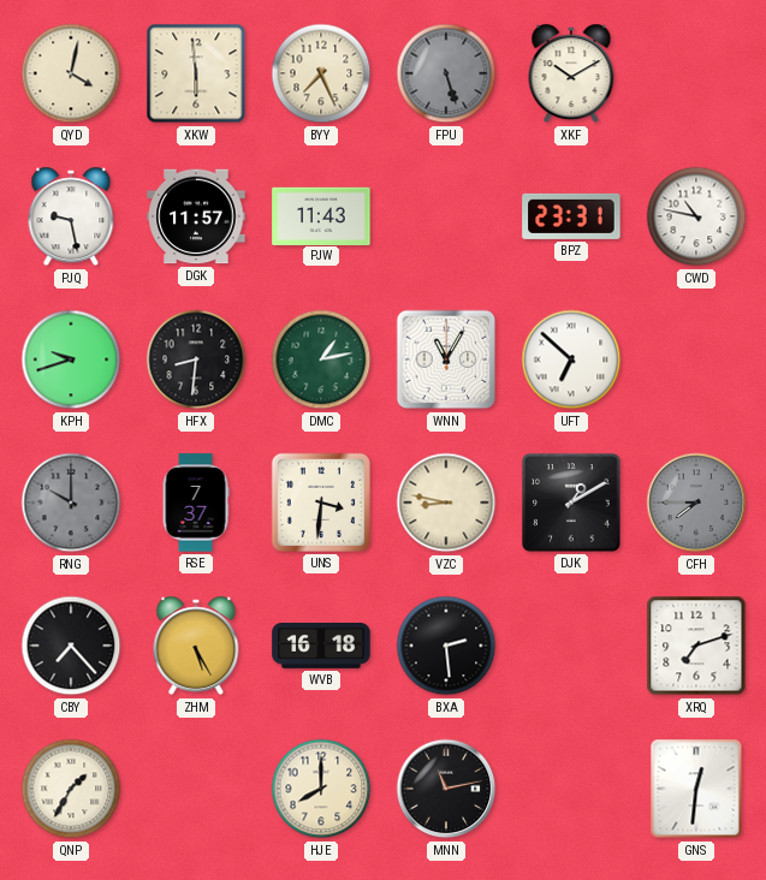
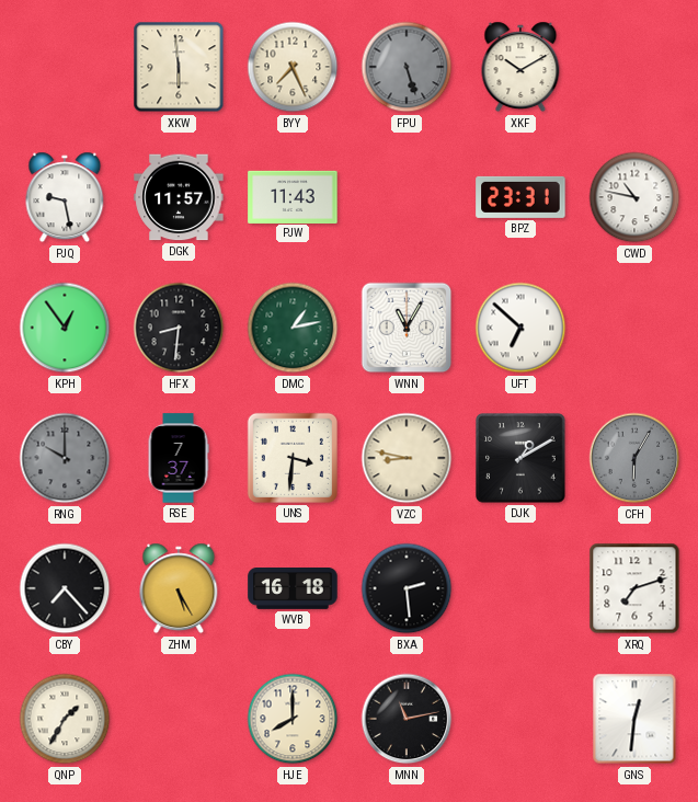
QYD: 4:02 -> none (71, 73)
KPH: 9:42 -> 12:54 (65, 328)
CFH: 7:45 -> 6:05 (634, 458)
